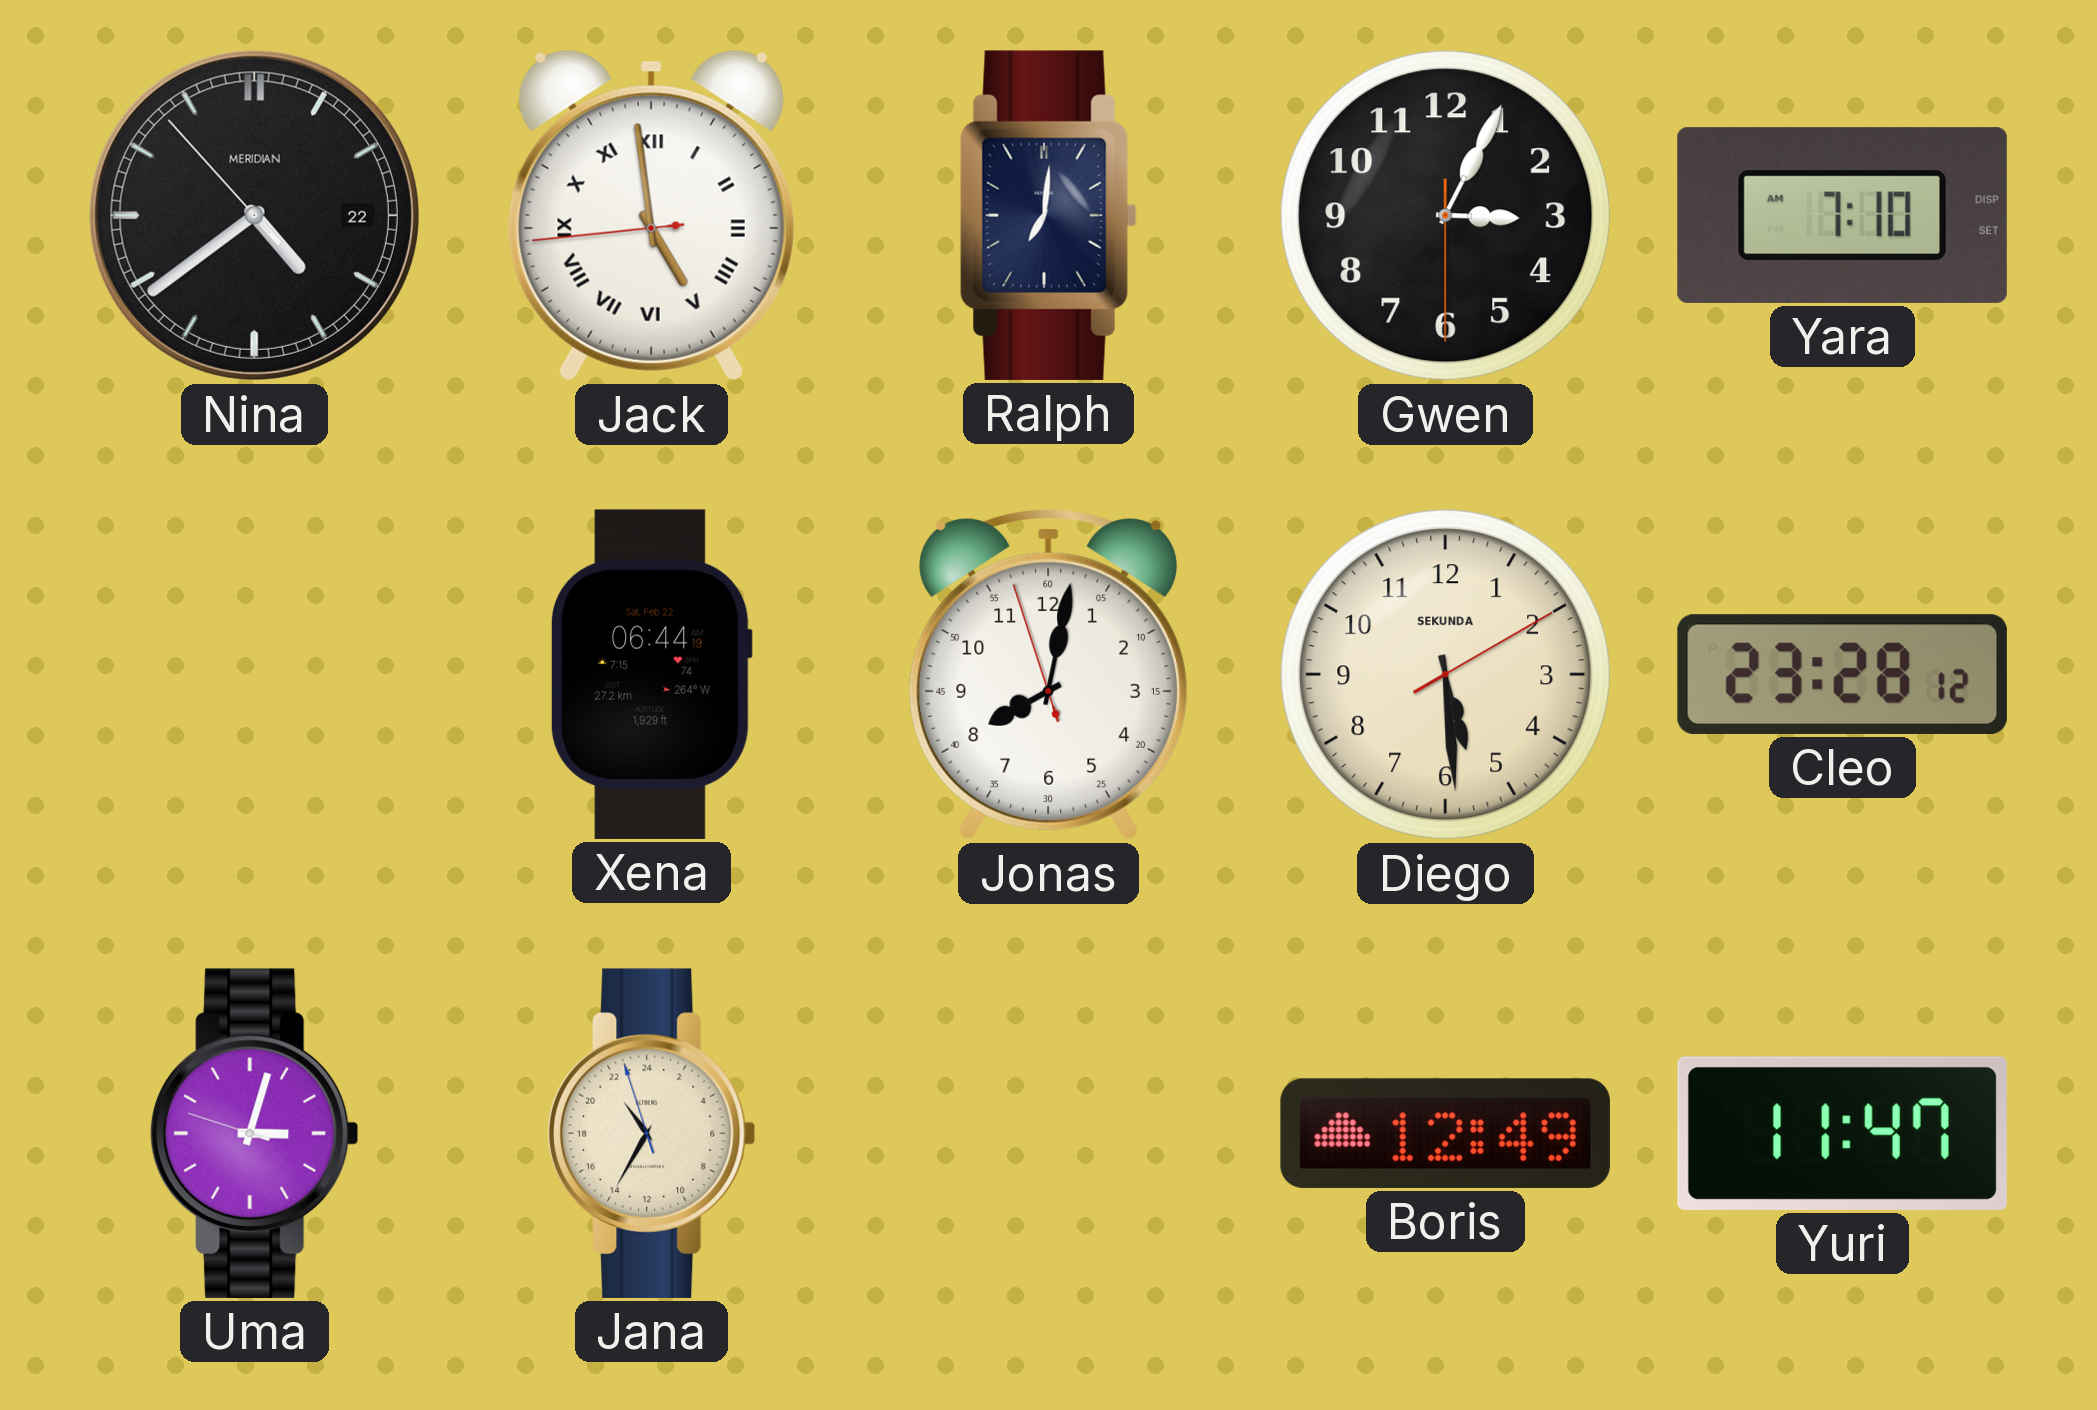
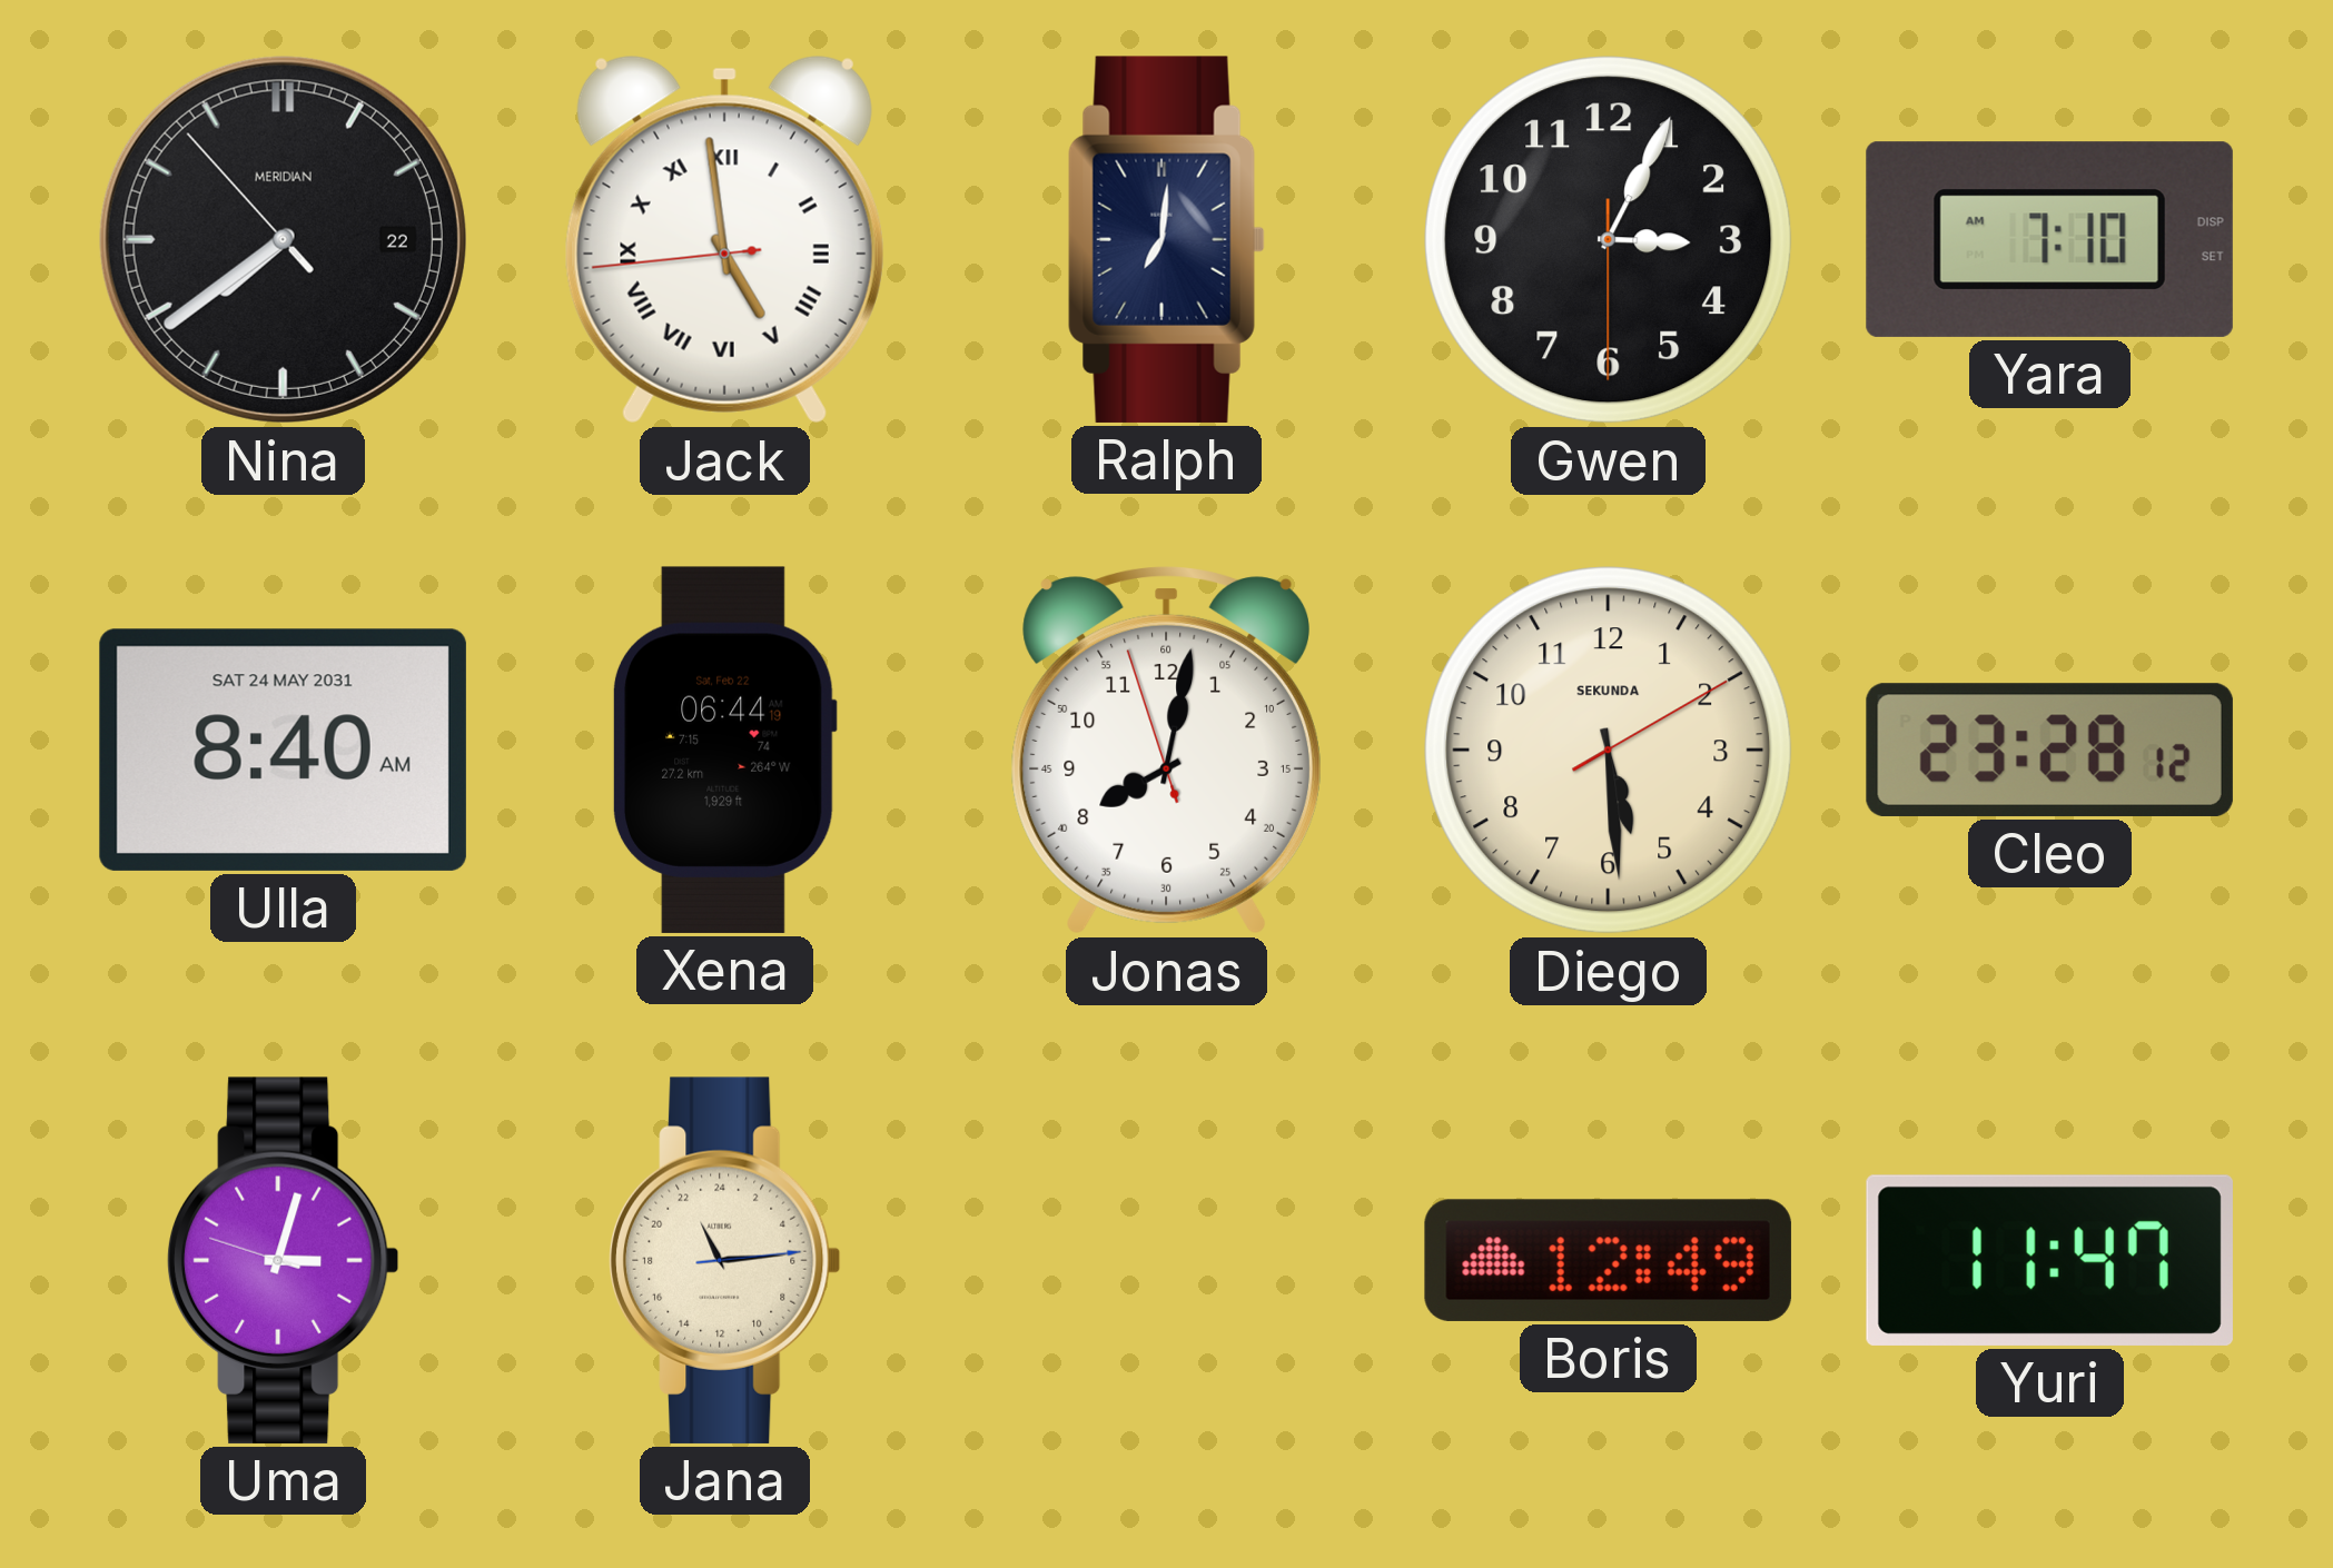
Nina: 4:38 -> 7:38 (283, 239)
Ulla: none -> 8:40 (283, 750)
Jana: 21:34 -> 22:14 (725, 1260)
